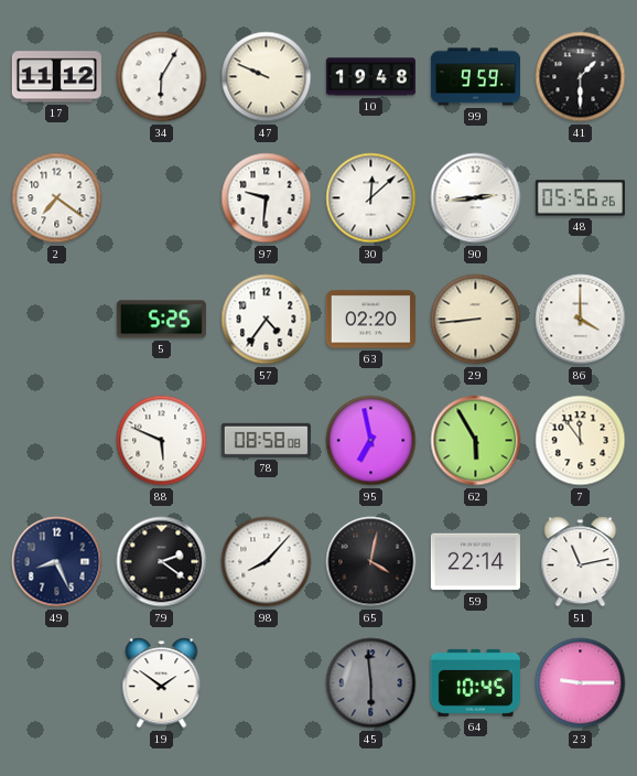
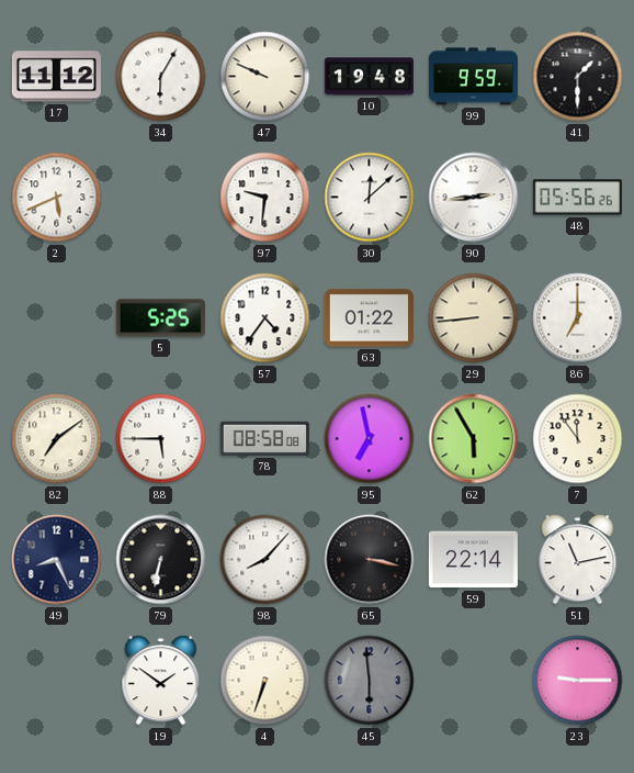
2: 7:21 -> 5:41 (57, 198)
63: 02:20 -> 01:22 (369, 318)
86: 4:00 -> 7:00 (578, 318)
82: none -> 7:09 (57, 439)
88: 5:49 -> 5:45 (161, 439)
79: 2:21 -> 6:32 (161, 560)
65: 4:02 -> 3:17 (370, 560)
4: none -> 6:33 (265, 681)
64: 10:45 -> none (475, 682)
